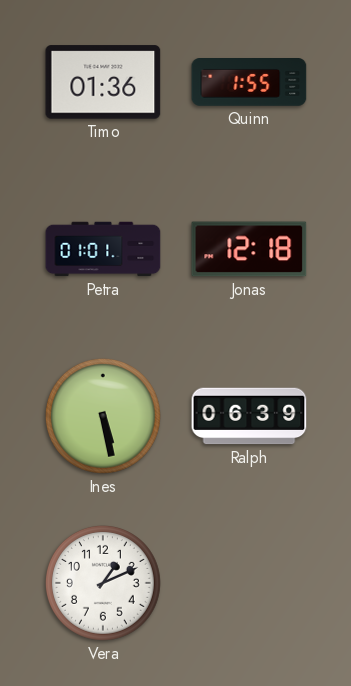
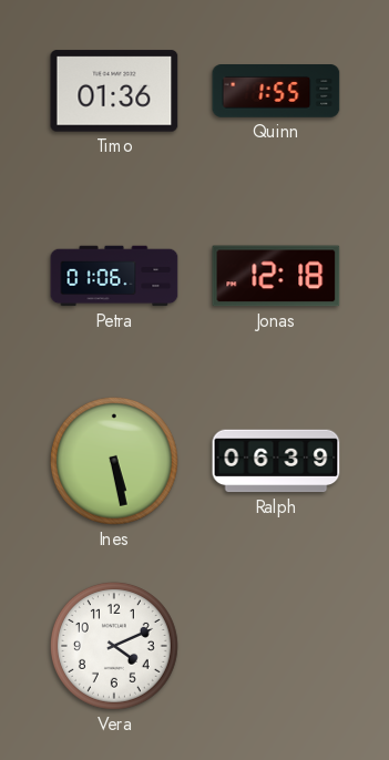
Petra: 01:01 -> 01:06 (114, 276)
Vera: 1:11 -> 4:11 (114, 646)
